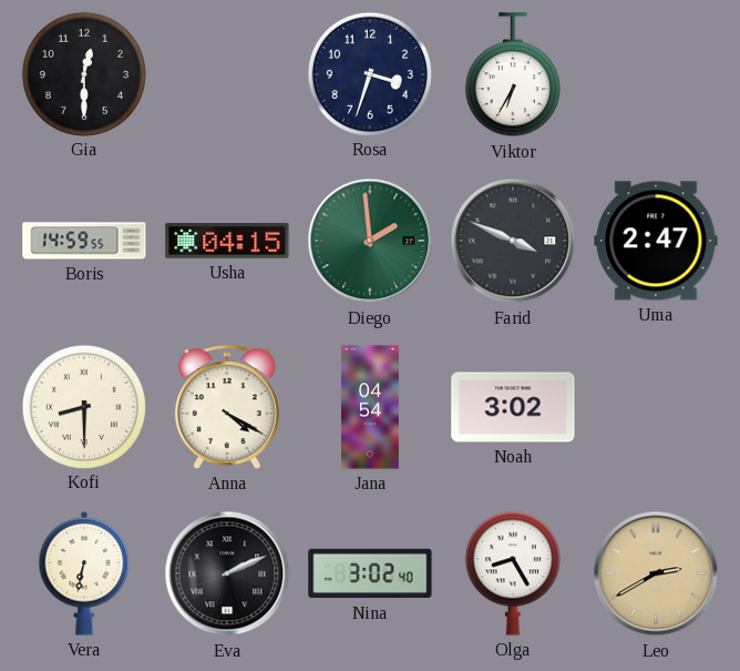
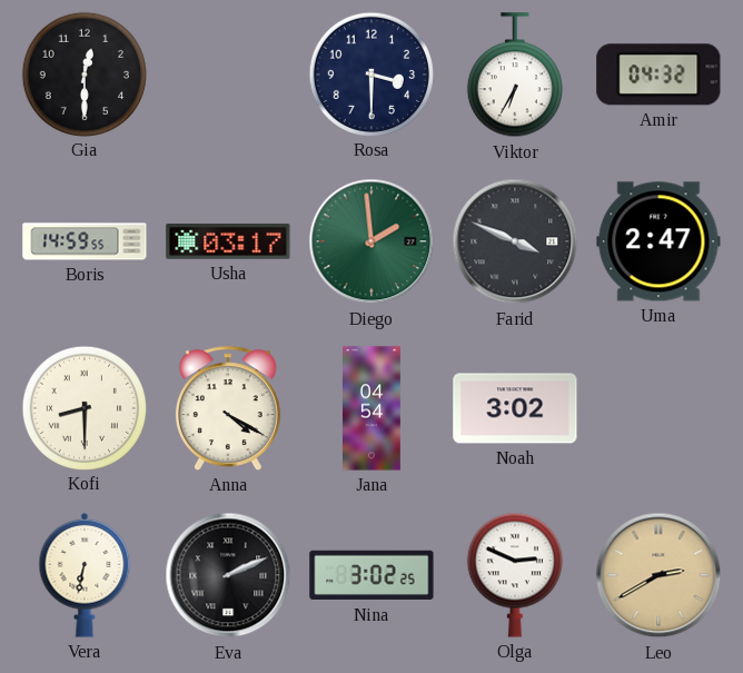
Rosa: 3:33 -> 3:30 (370, 73)
Amir: none -> 04:32 (658, 75)
Usha: 04:15 -> 03:17 (228, 241)
Nina: 3:02:40 -> 3:02:25 (371, 575)
Olga: 8:25 -> 2:49 (515, 575)
